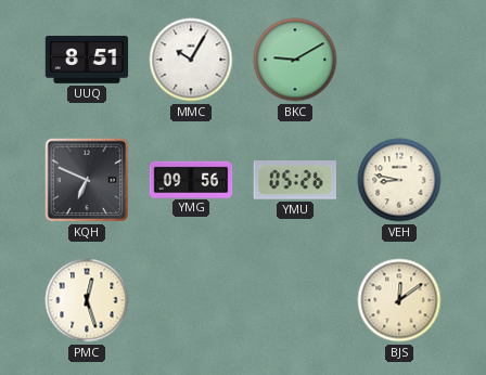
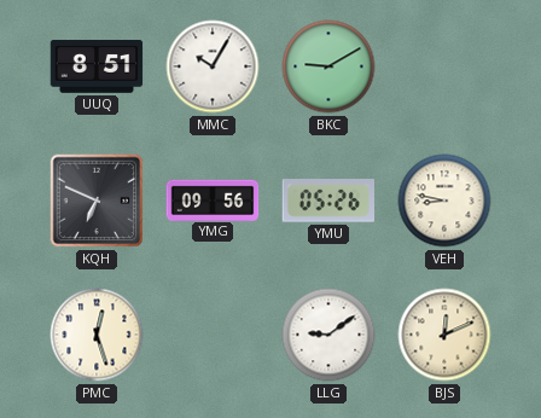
LLG: none -> 9:09 (328, 335)
BJS: 12:09 -> 12:11 (444, 335)
